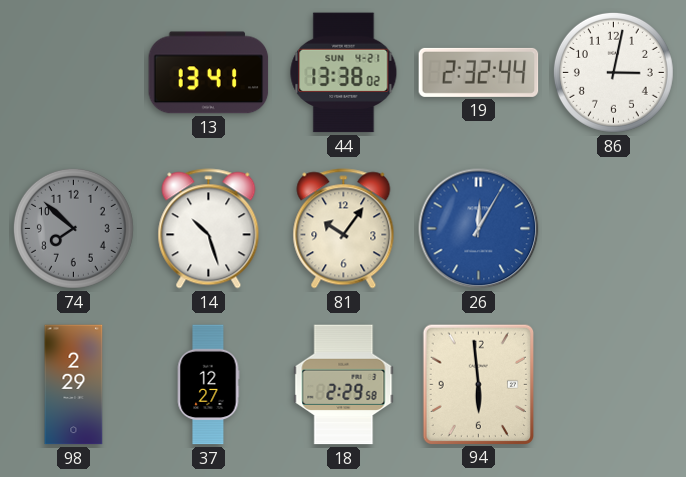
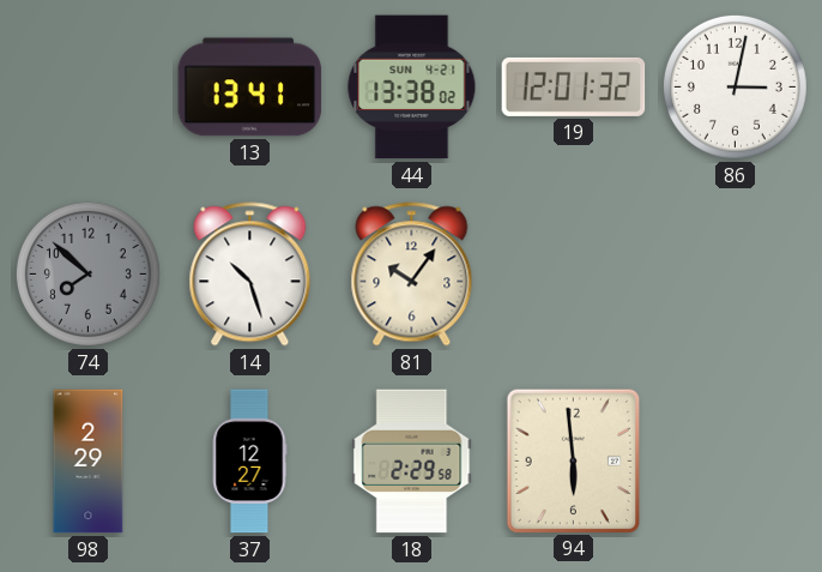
19: 2:32 -> 12:01 (574, 86)
26: 12:05 -> none (479, 229)
